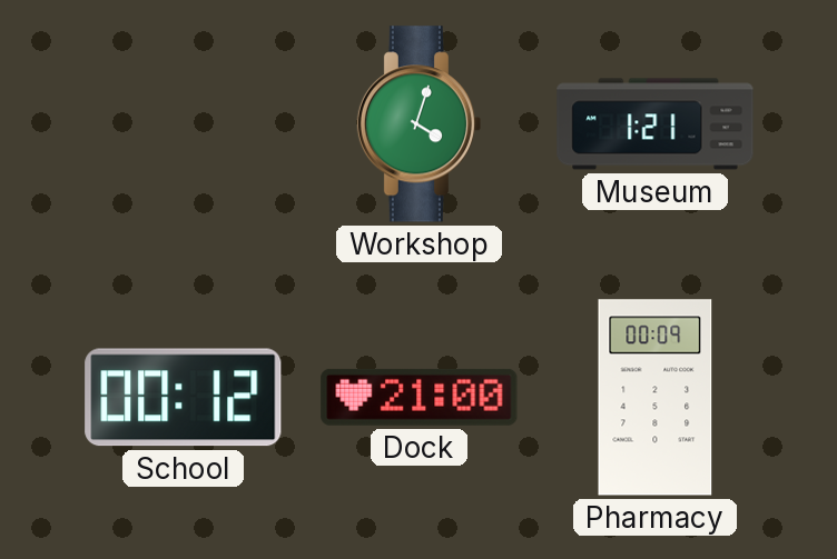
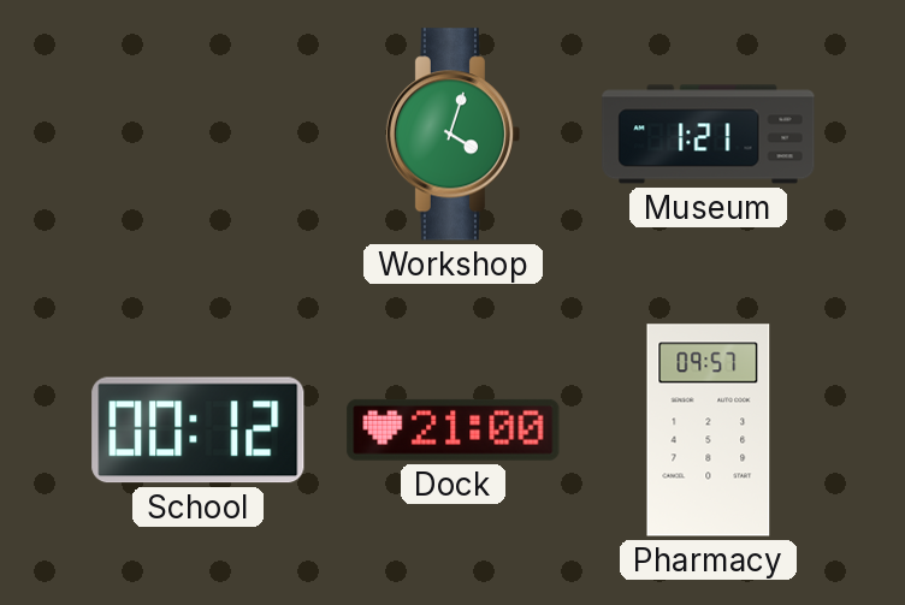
Pharmacy: 00:09 -> 09:57 (709, 431)
